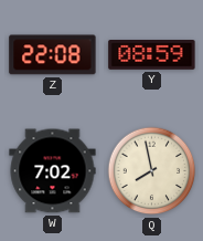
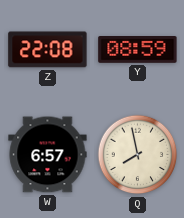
W: 7:02 -> 6:57 (48, 155)
